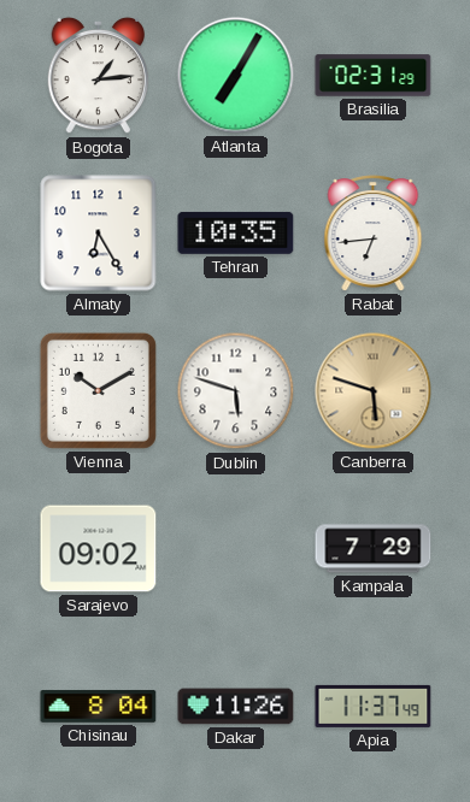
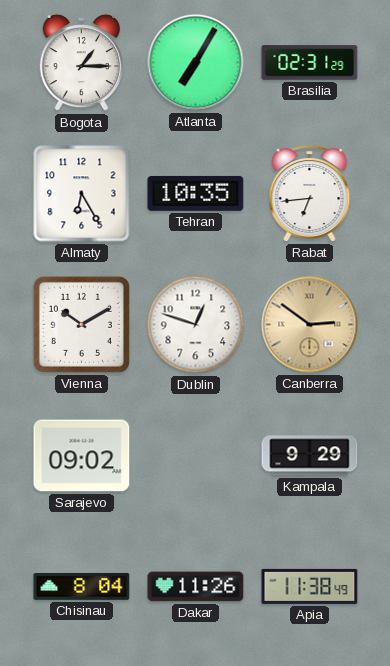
Bogota: 1:14 -> 1:15 (81, 63)
Dublin: 5:48 -> 12:48 (196, 325)
Canberra: 5:48 -> 2:51 (310, 325)
Kampala: 7:29 -> 9:29 (310, 456)
Apia: 11:37 -> 11:38 (310, 586)
